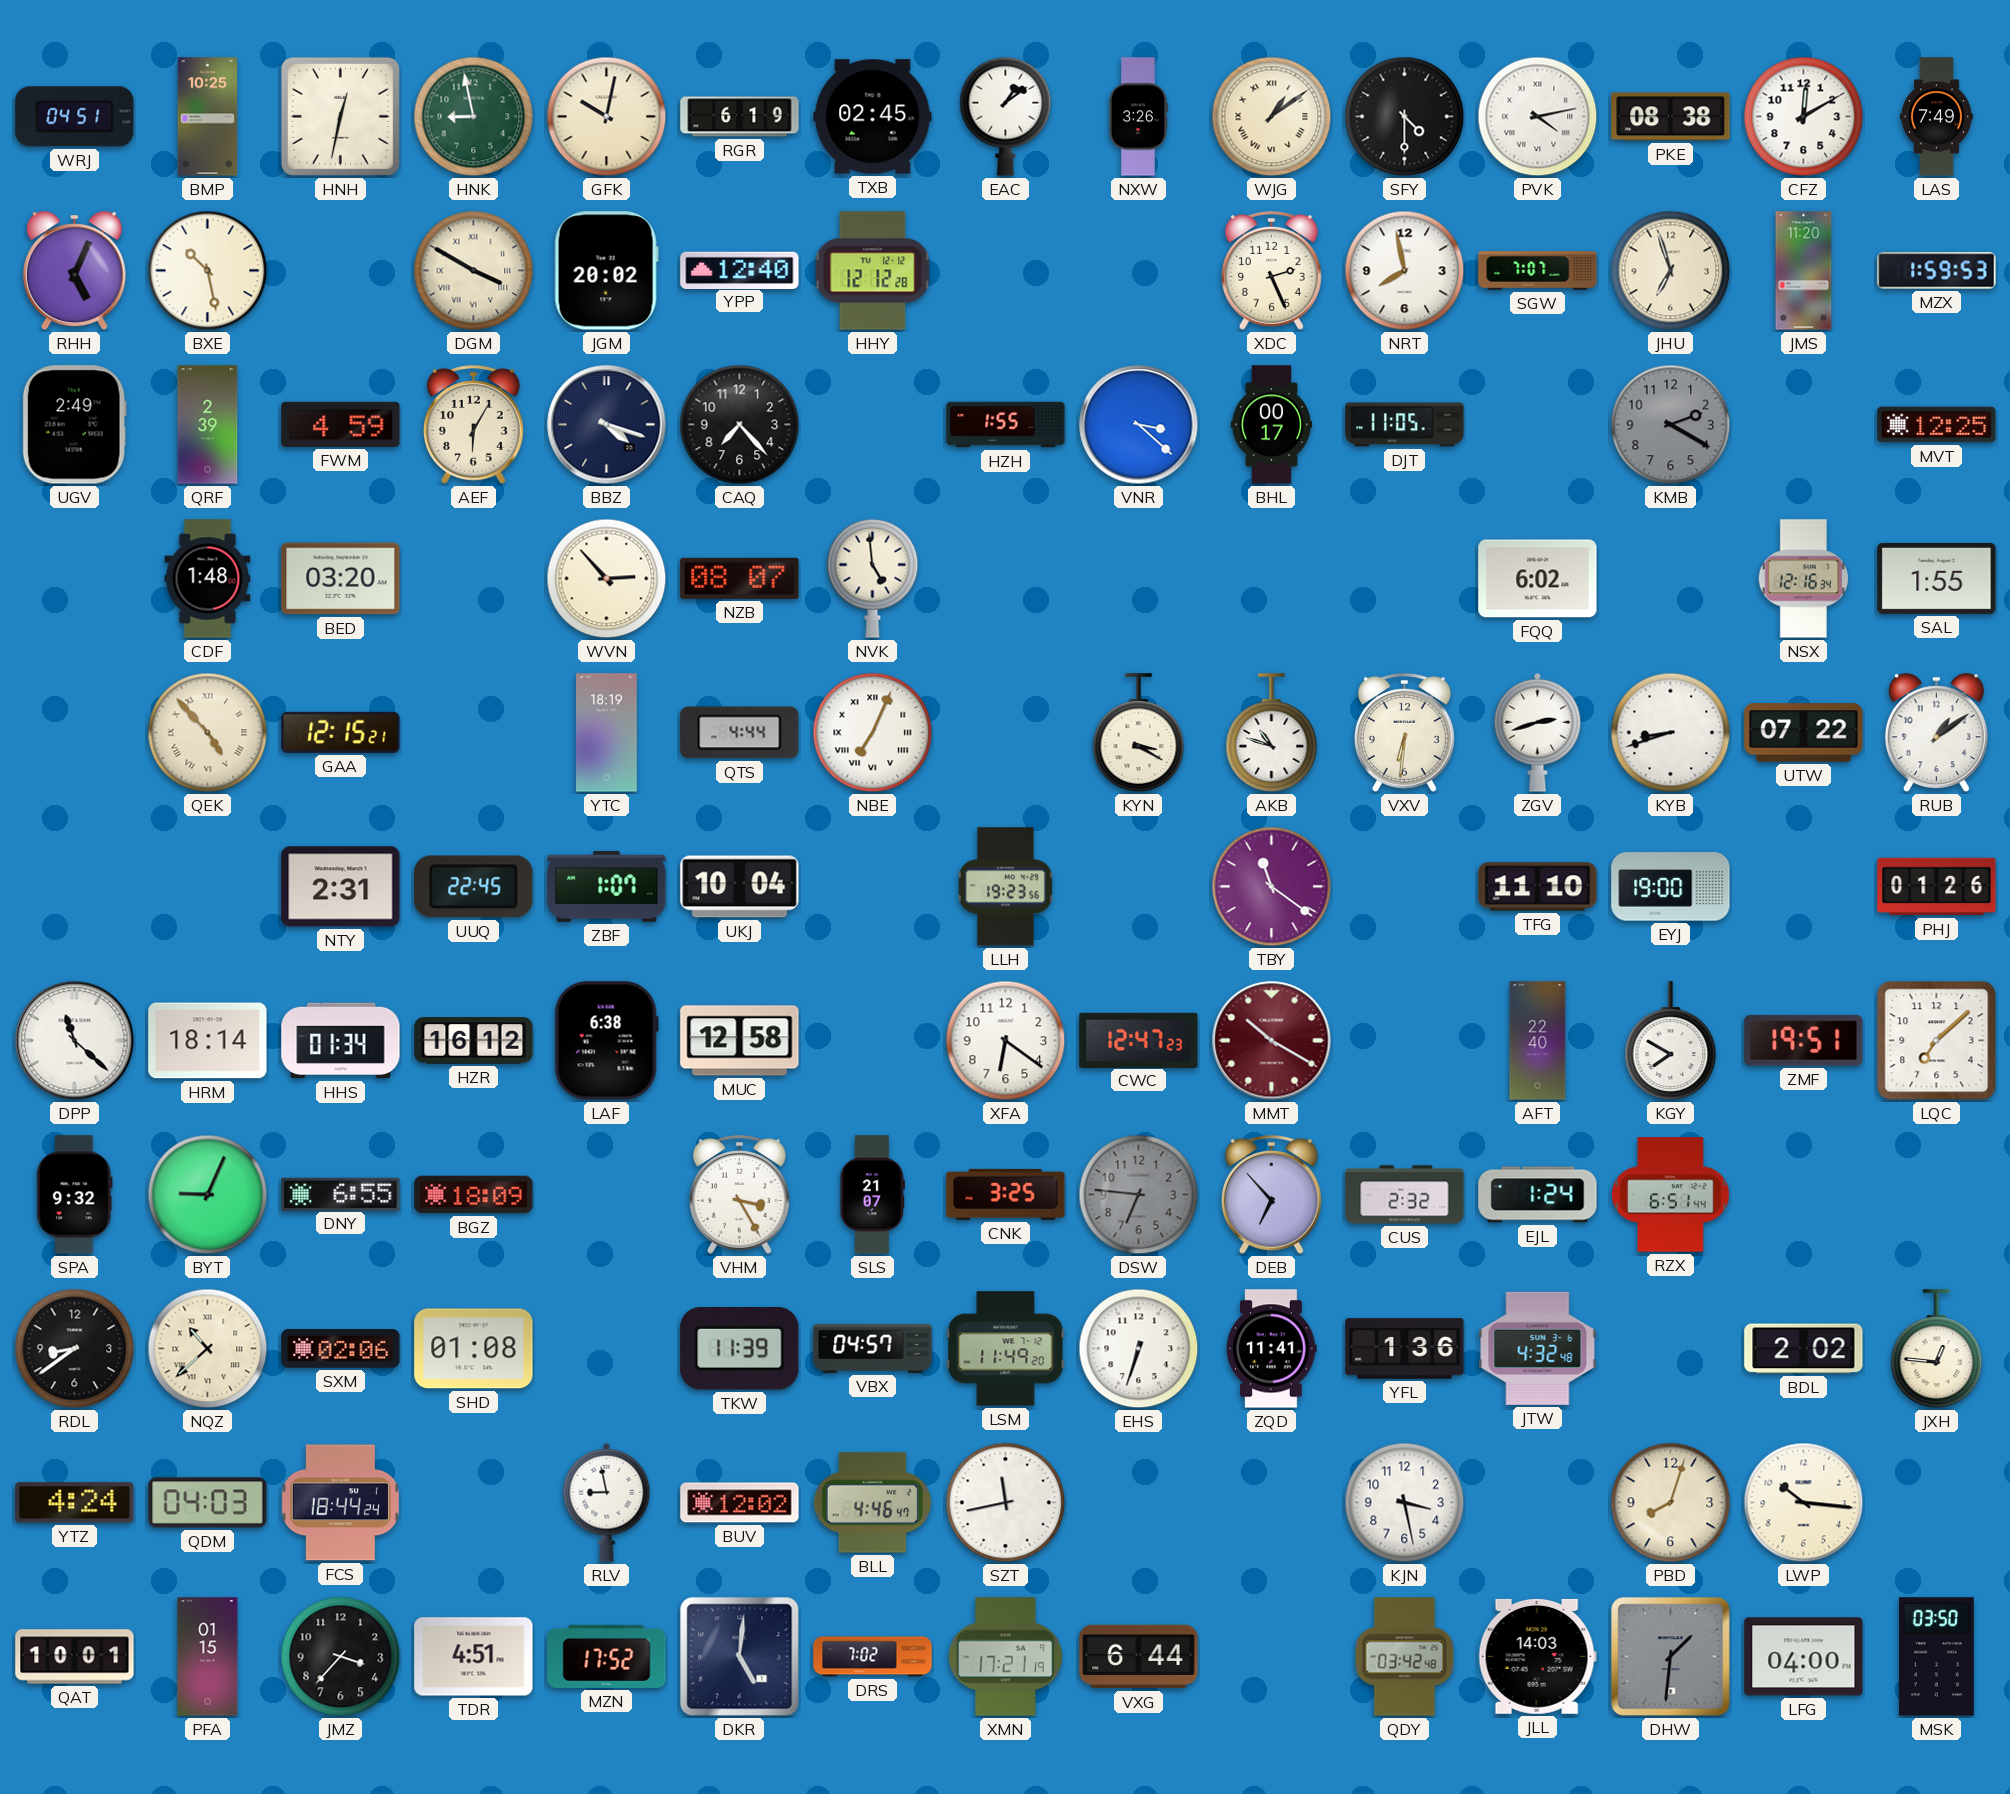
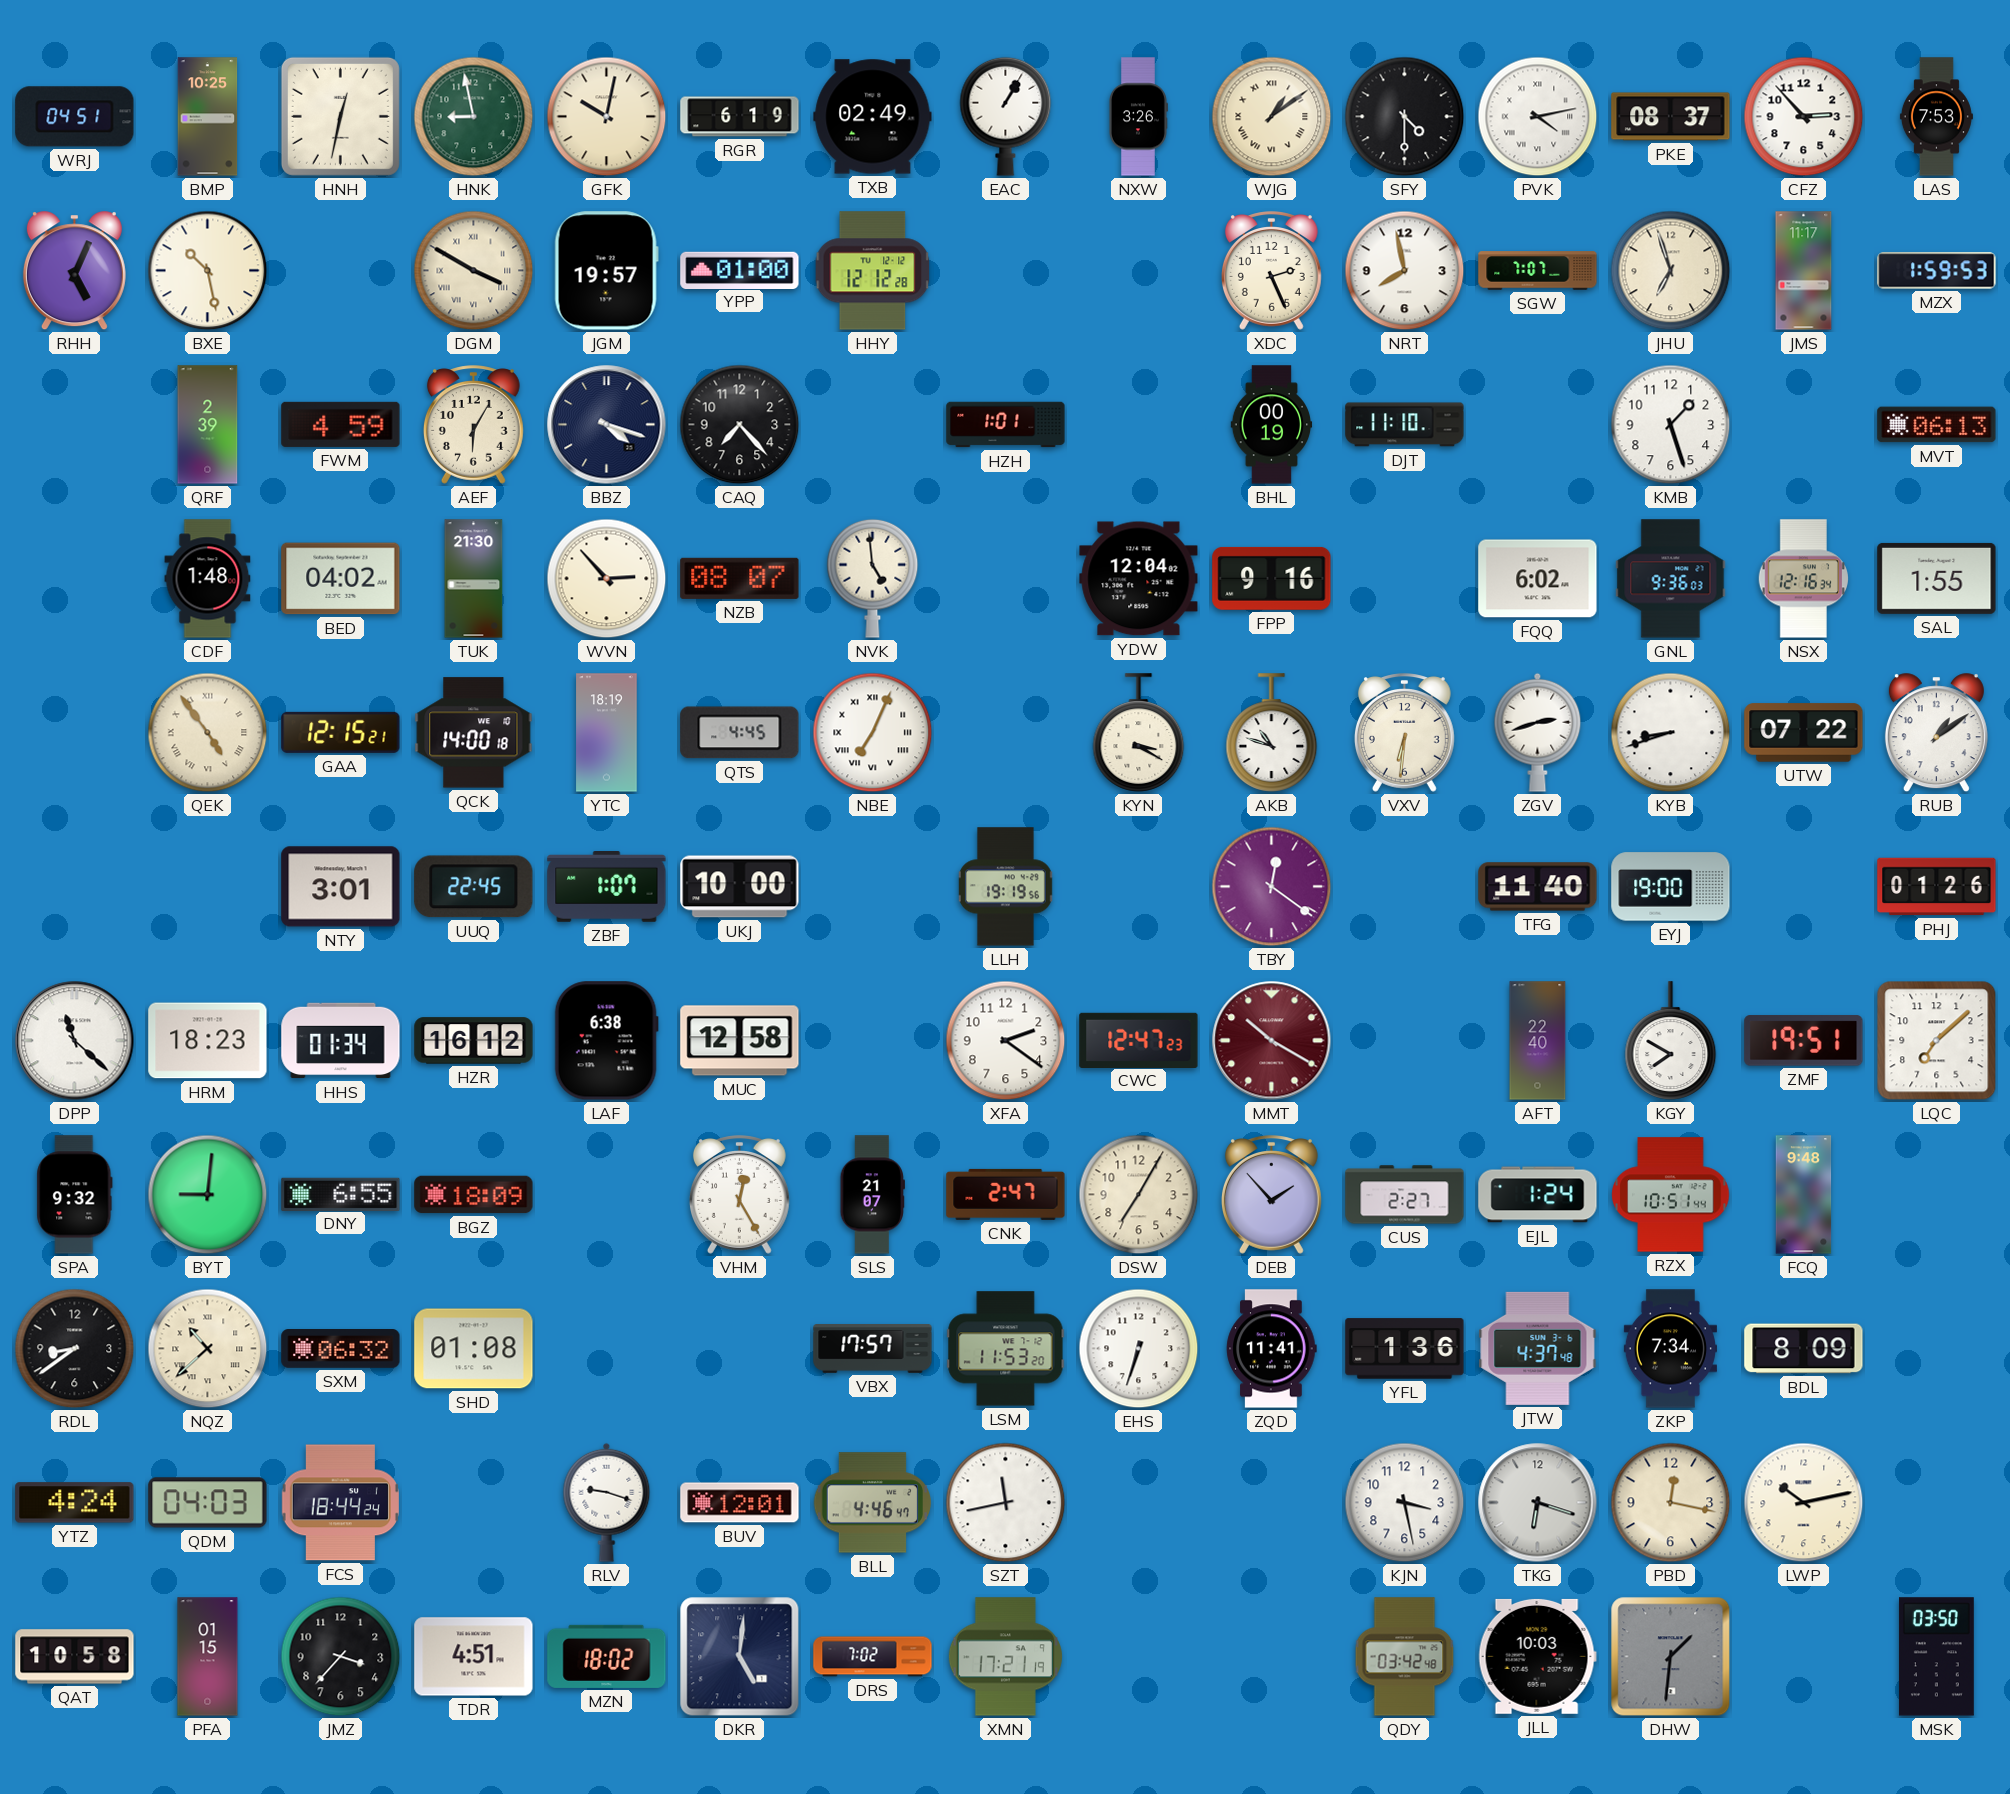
TXB: 02:45 -> 02:49 (873, 117)
EAC: 1:09 -> 1:05 (1006, 116)
PKE: 08:38 -> 08:37 (1671, 117)
CFZ: 12:10 -> 2:53 (1804, 117)
LAS: 7:49 -> 7:53 (1936, 117)
JGM: 20:02 -> 19:57 (606, 271)
YPP: 12:40 -> 01:00 (740, 270)
JMS: 11:20 -> 11:17 (1804, 271)
UGV: 2:49 -> none (74, 425)
HZH: 1:55 -> 1:01 (1006, 425)
VNR: 3:22 -> none (1139, 425)
BHL: 00:17 -> 00:19 (1272, 425)
DJT: 11:05 -> 11:10 (1405, 425)
KMB: 2:20 -> 1:27 (1671, 425)
KMB dial: grey -> white (1671, 425)
MVT: 12:25 -> 06:13 (1937, 425)
BED: 03:20 -> 04:02 (341, 579)
TUK: none -> 21:30 (474, 579)
YDW: none -> 12:04 (1139, 579)
FPP: none -> 9:16 (1272, 578)
GNL: none -> 9:36 (1671, 579)
QEK: 4:53 -> 4:54 (208, 733)
QCK: none -> 14:00 (474, 733)
QTS: 4:44 -> 4:45 (740, 733)
NTY: 2:31 -> 3:01 (341, 887)
UKJ: 10:04 -> 10:00 (740, 887)
LLH: 19:23 -> 19:19 (1006, 887)
TBY: 11:21 -> 12:21 (1272, 887)
TFG: 11:10 -> 11:40 (1538, 887)
HRM: 18:14 -> 18:23 (208, 1041)
XFA: 6:21 -> 2:21 (1006, 1041)
BYT: 9:04 -> 9:01 (208, 1195)
VHM: 3:25 -> 12:25 (739, 1195)
CNK: 3:25 -> 2:47 (1006, 1194)
DSW: 6:46 -> 7:05 (1139, 1195)
DSW dial: grey -> cream (1139, 1195)
DEB: 6:53 -> 1:53 (1271, 1195)
CUS: 2:32 -> 2:27 (1405, 1195)
RZX: 6:51 -> 10:51 (1671, 1195)
FCQ: none -> 9:48 (1804, 1195)
SXM: 02:06 -> 06:32 (341, 1349)
TKW: 11:39 -> none (740, 1349)
VBX: 04:57 -> 17:57 (873, 1349)
LSM: 11:49 -> 11:53 (1006, 1349)
JTW: 4:32 -> 4:37 (1538, 1348)
ZKP: none -> 7:34 (1670, 1349)
BDL: 2:02 -> 8:09 (1804, 1349)
JXH: 12:46 -> none (1937, 1349)
RLV: 8:58 -> 9:18 (607, 1502)
BUV: 12:02 -> 12:01 (740, 1503)
TKG: none -> 6:18 (1538, 1503)
PBD: 8:03 -> 12:17 (1671, 1503)
LWP: 10:16 -> 10:13 (1804, 1503)
QAT: 10:01 -> 10:58 (75, 1657)
MZN: 17:52 -> 18:02 (607, 1656)
VXG: 6:44 -> none (1139, 1657)
JLL: 14:03 -> 10:03 (1537, 1656)
LFG: 04:00 -> none (1804, 1657)
